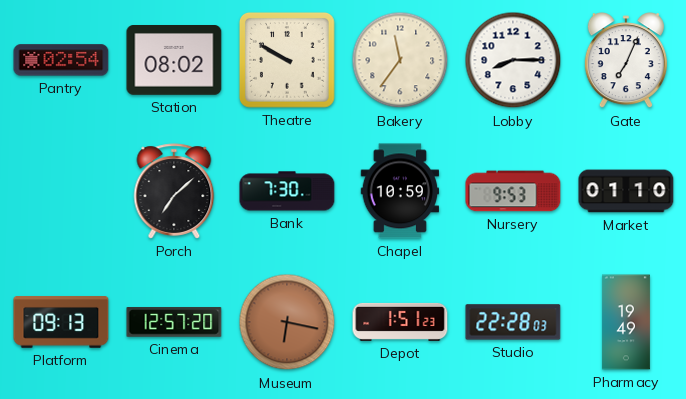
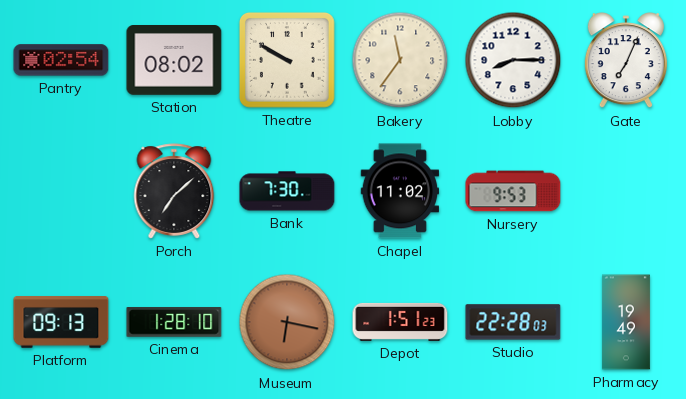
Chapel: 10:59 -> 11:02 (400, 191)
Market: 01:10 -> none (626, 191)
Cinema: 12:57 -> 1:28 (174, 322)
